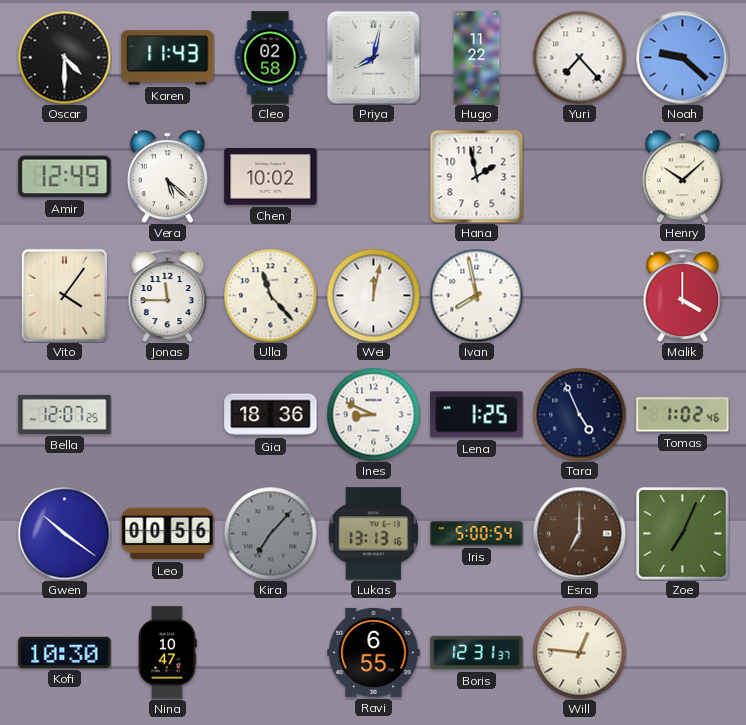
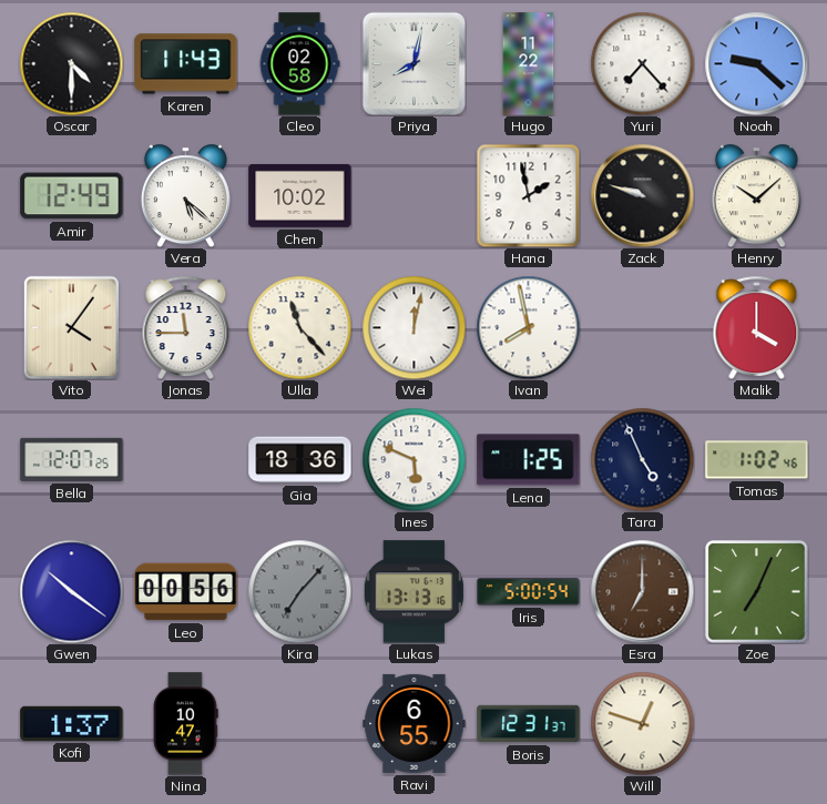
Zack: none -> 9:48 (642, 195)
Ines: 8:49 -> 5:49 (413, 459)
Kofi: 10:30 -> 1:37 (72, 723)
Will: 12:46 -> 12:48 (642, 723)
